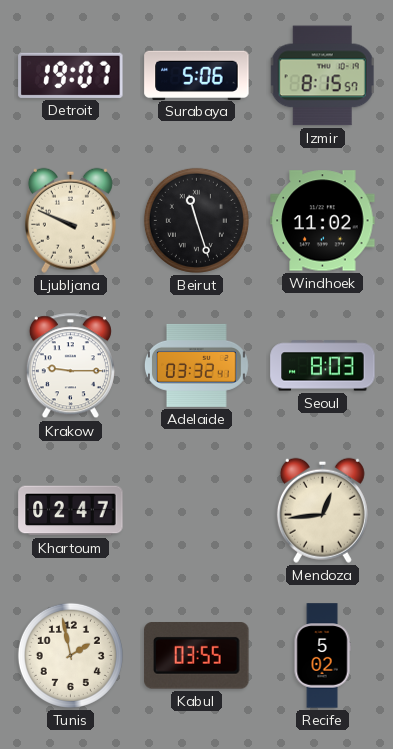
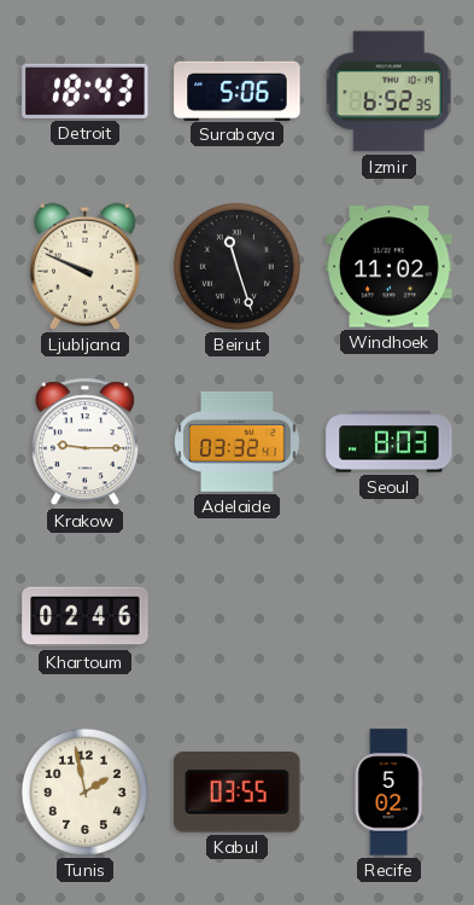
Detroit: 19:07 -> 18:43 (86, 91)
Izmir: 8:15 -> 6:52 (388, 92)
Khartoum: 02:47 -> 02:46 (86, 617)
Mendoza: 12:44 -> none (322, 510)
